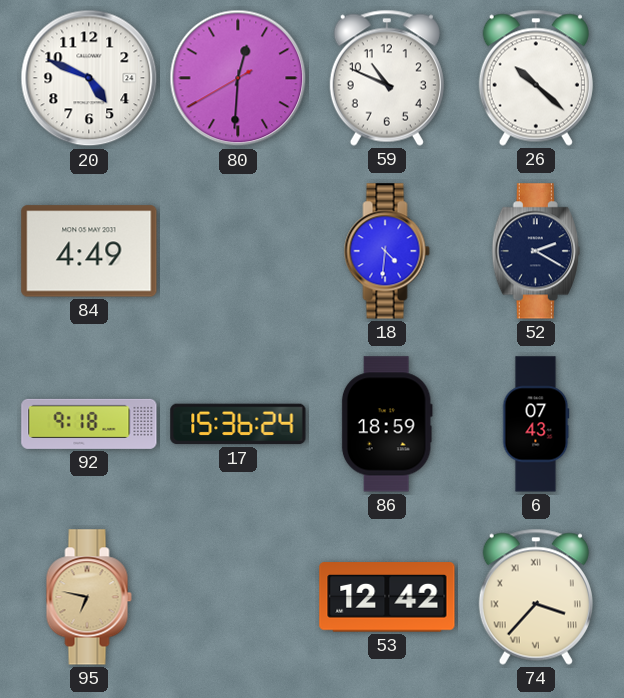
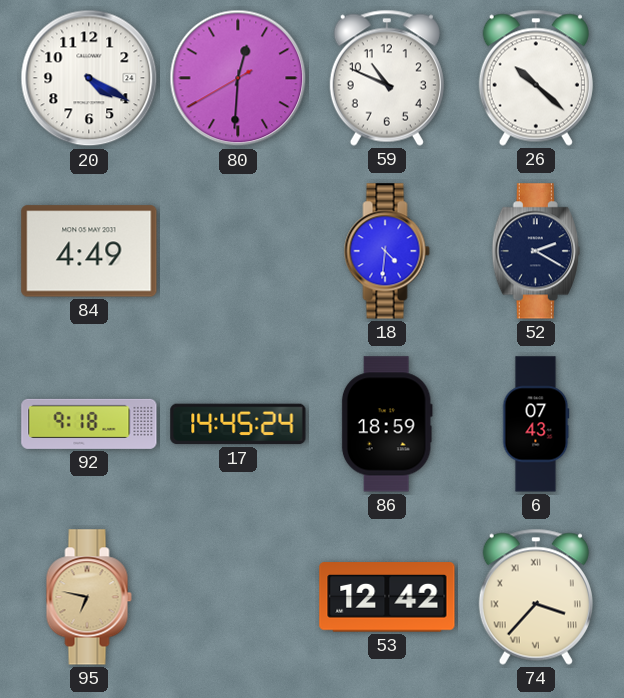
20: 4:49 -> 4:20 (89, 78)
17: 15:36 -> 14:45 (238, 424)
